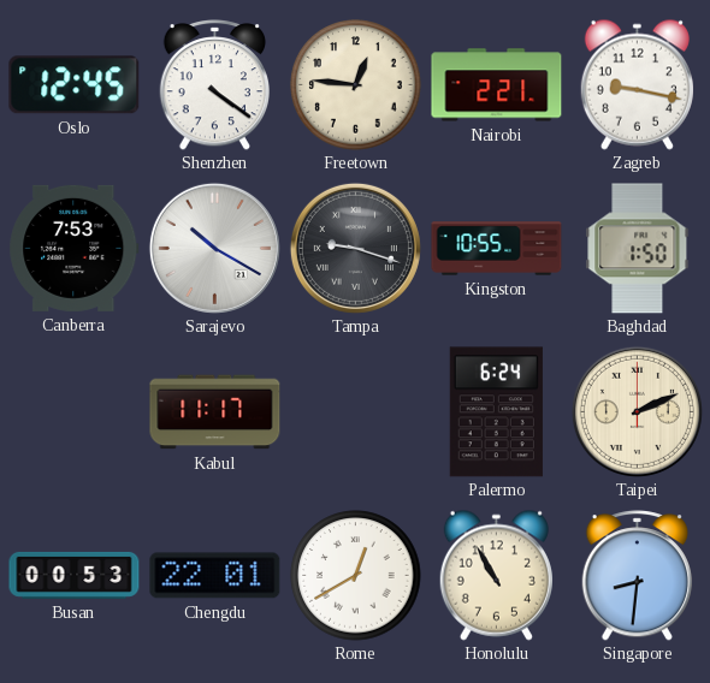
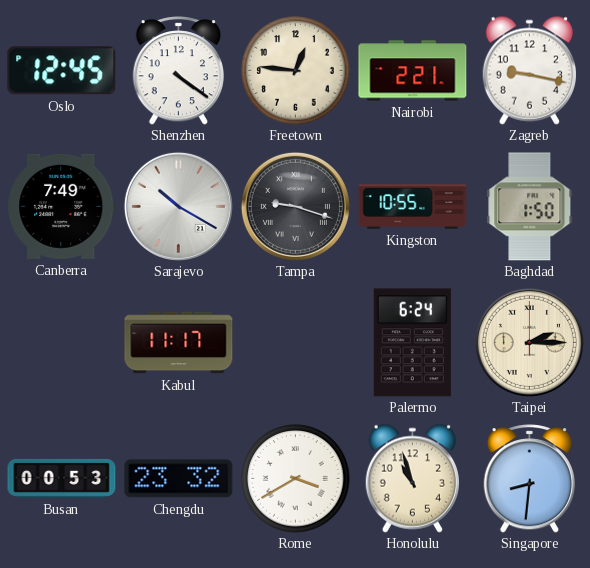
Canberra: 7:53 -> 7:49 (62, 206)
Taipei: 2:11 -> 2:15 (529, 342)
Chengdu: 22:01 -> 23:32 (179, 479)
Rome: 12:40 -> 3:40 (296, 479)
Honolulu: 10:55 -> 10:57 (412, 478)
